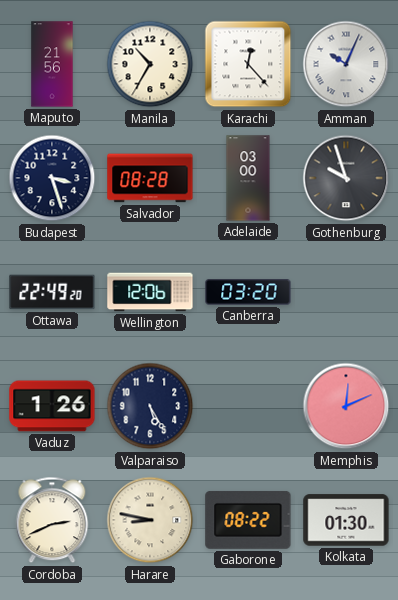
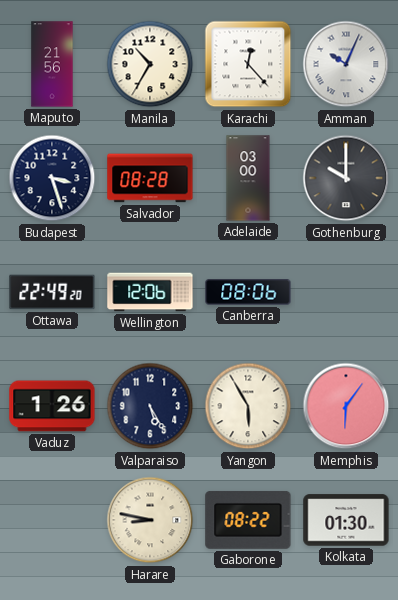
Gothenburg: 9:57 -> 10:00 (346, 178)
Canberra: 03:20 -> 08:06 (248, 292)
Yangon: none -> 5:55 (248, 406)
Memphis: 12:11 -> 6:06 (346, 406)
Cordoba: 2:41 -> none (52, 520)
